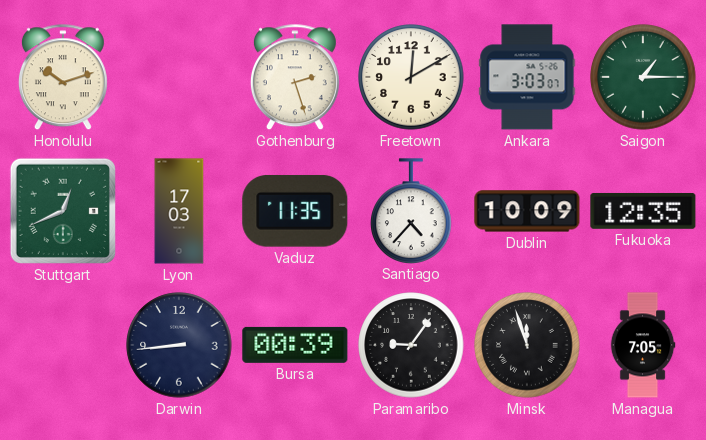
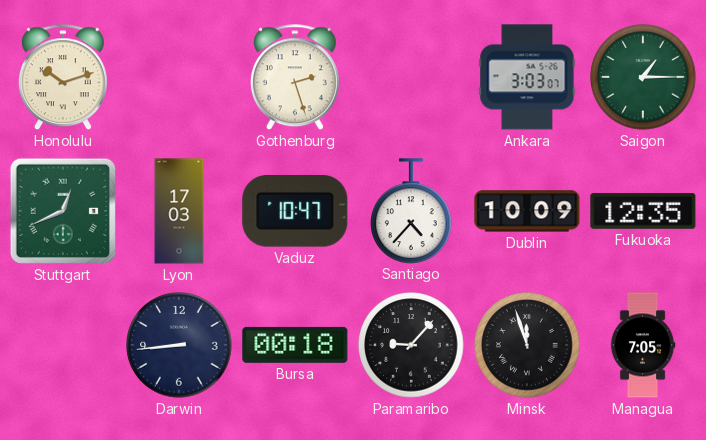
Freetown: 12:10 -> none (411, 77)
Vaduz: 11:35 -> 10:47 (295, 211)
Bursa: 00:39 -> 00:18 (295, 345)
Paramaribo: 9:06 -> 9:07 (411, 345)
